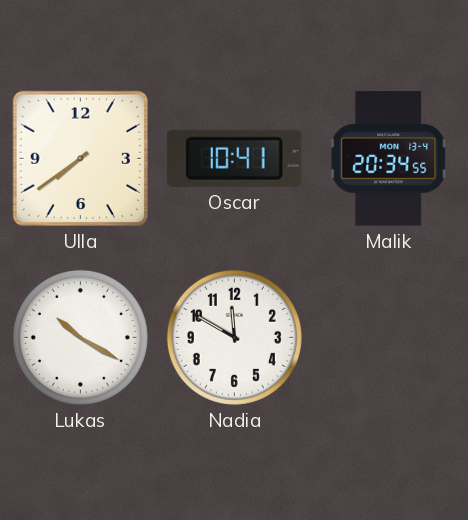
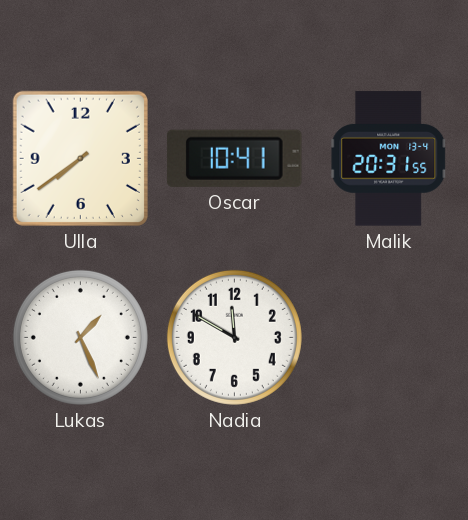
Malik: 20:34 -> 20:31 (389, 159)
Lukas: 10:20 -> 1:26 (80, 337)
